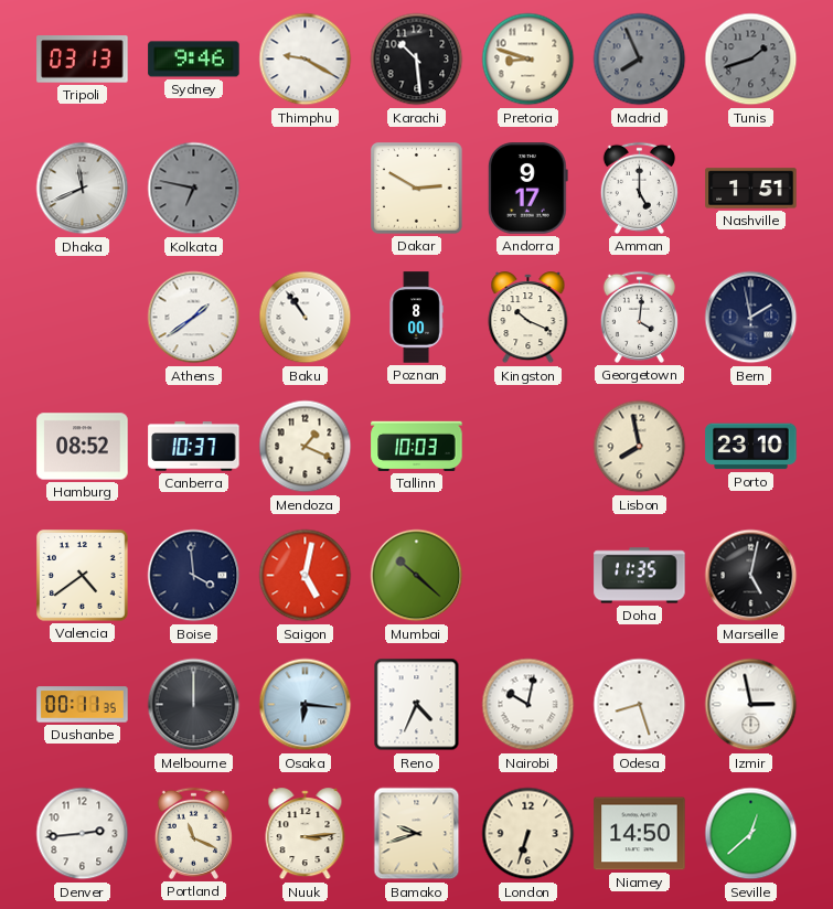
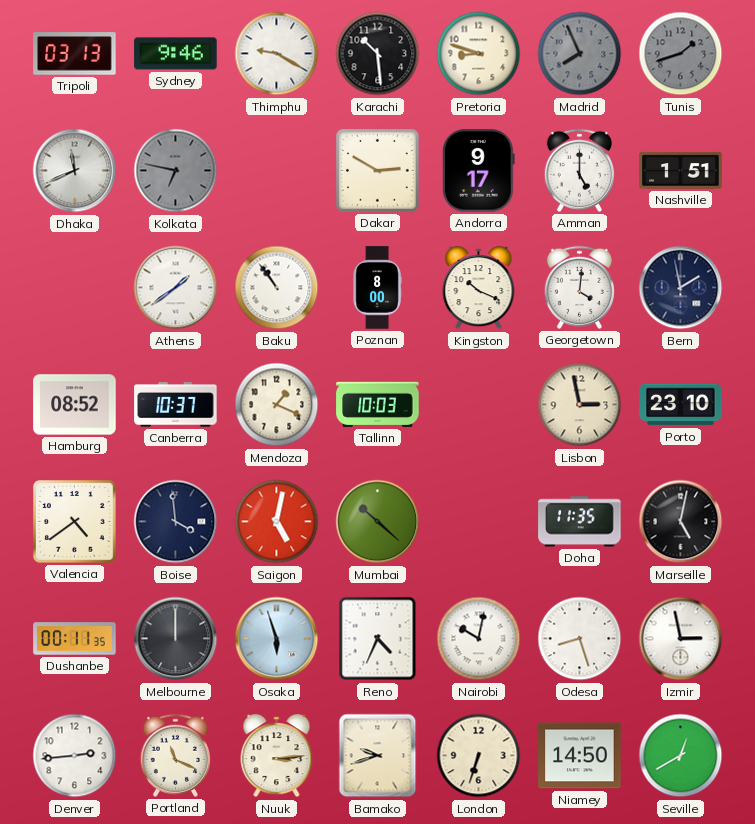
Lisbon: 7:58 -> 2:58 (580, 405)
Osaka: 6:16 -> 5:57 (277, 639)
Seville: 12:38 -> 12:40 (681, 756)
